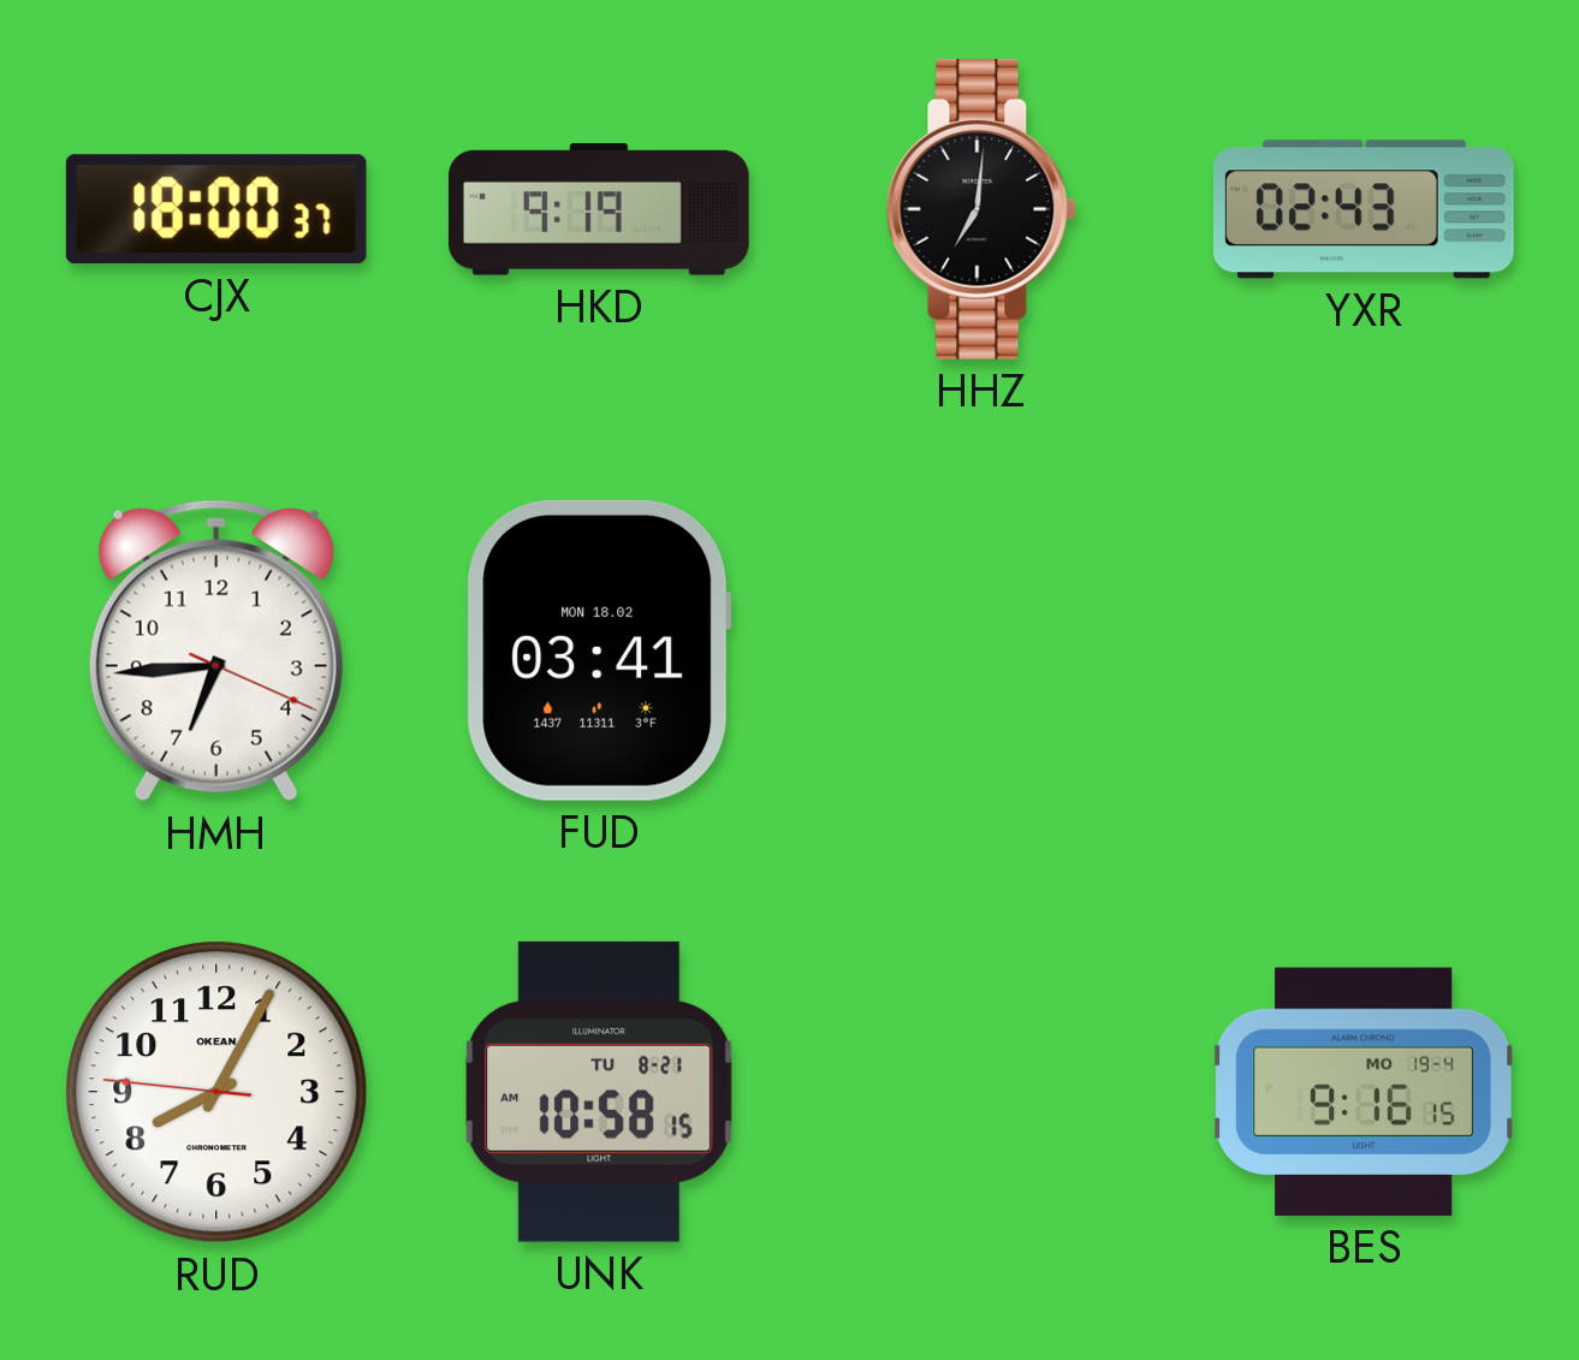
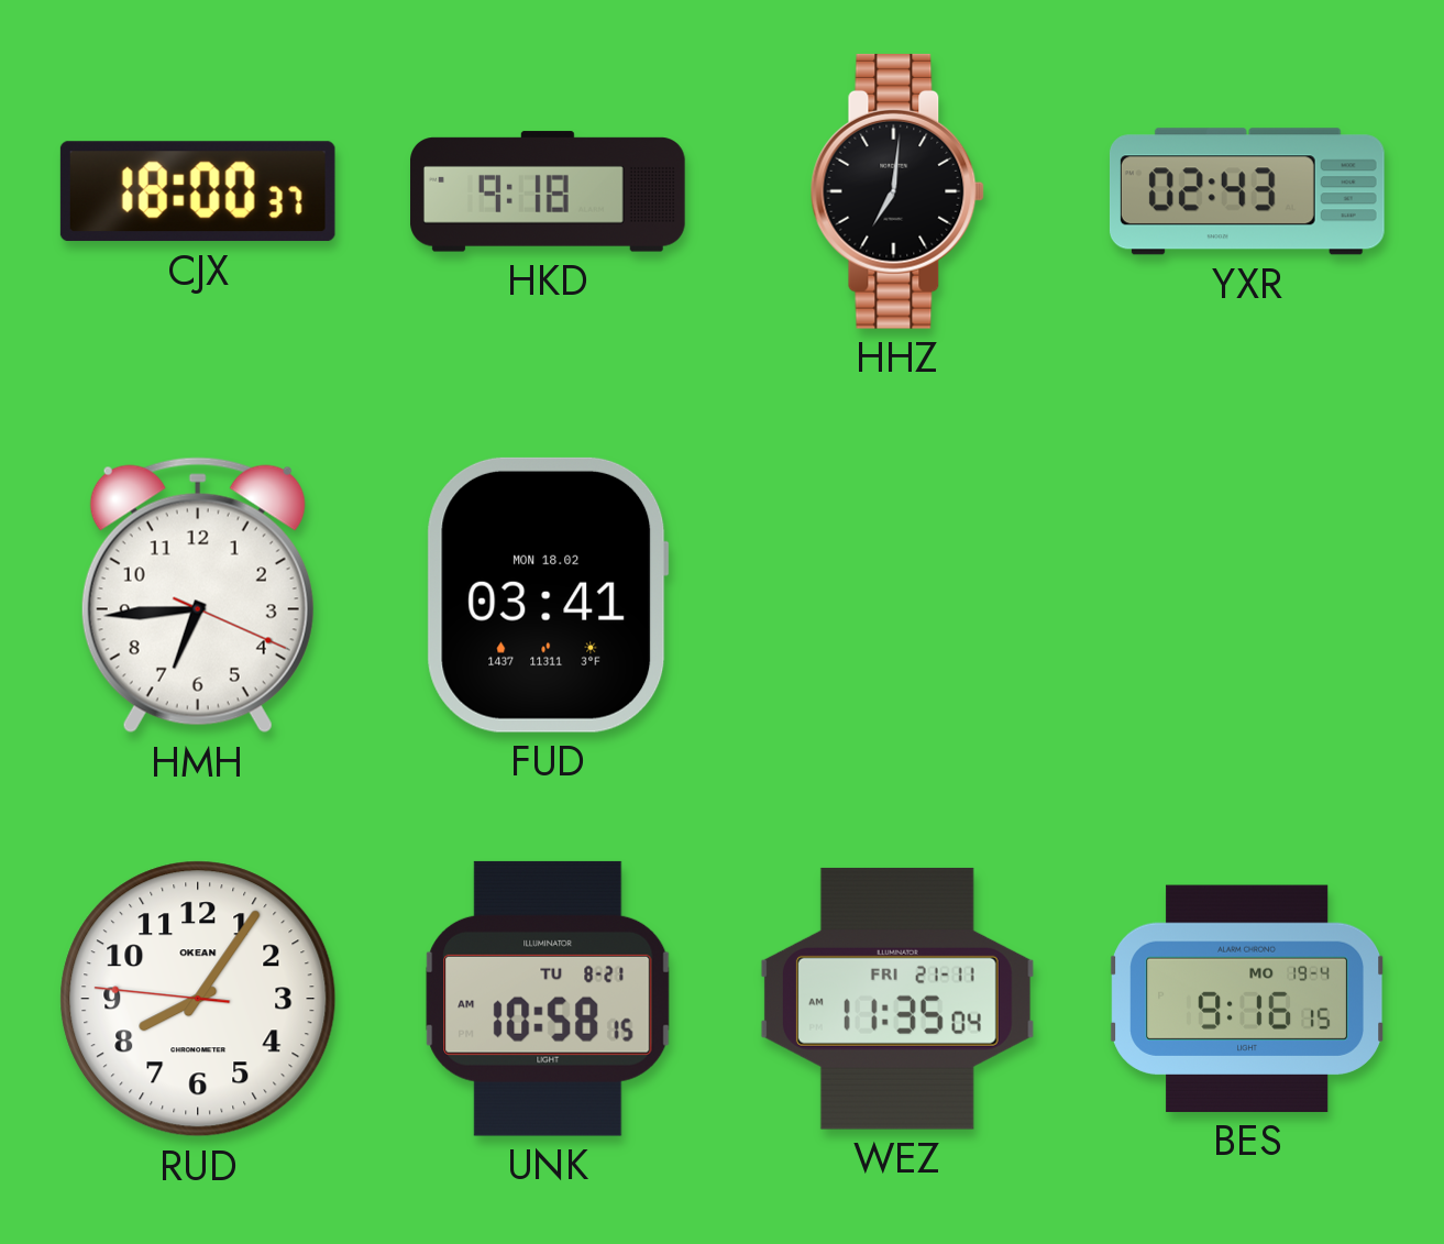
HKD: 9:19 -> 9:18 (549, 191)
RUD: 8:04 -> 8:05 (198, 999)
WEZ: none -> 11:35 (897, 999)
